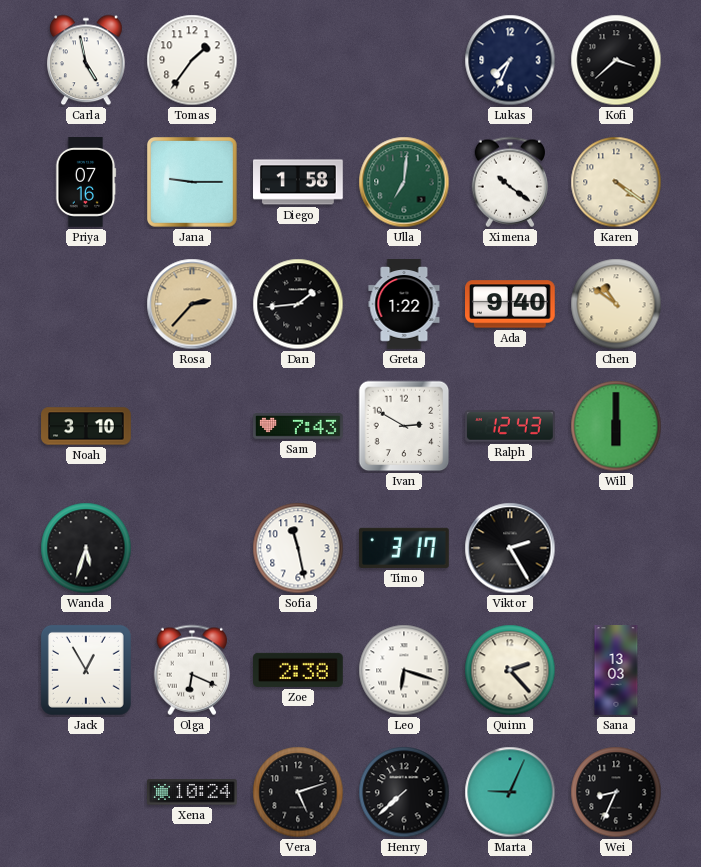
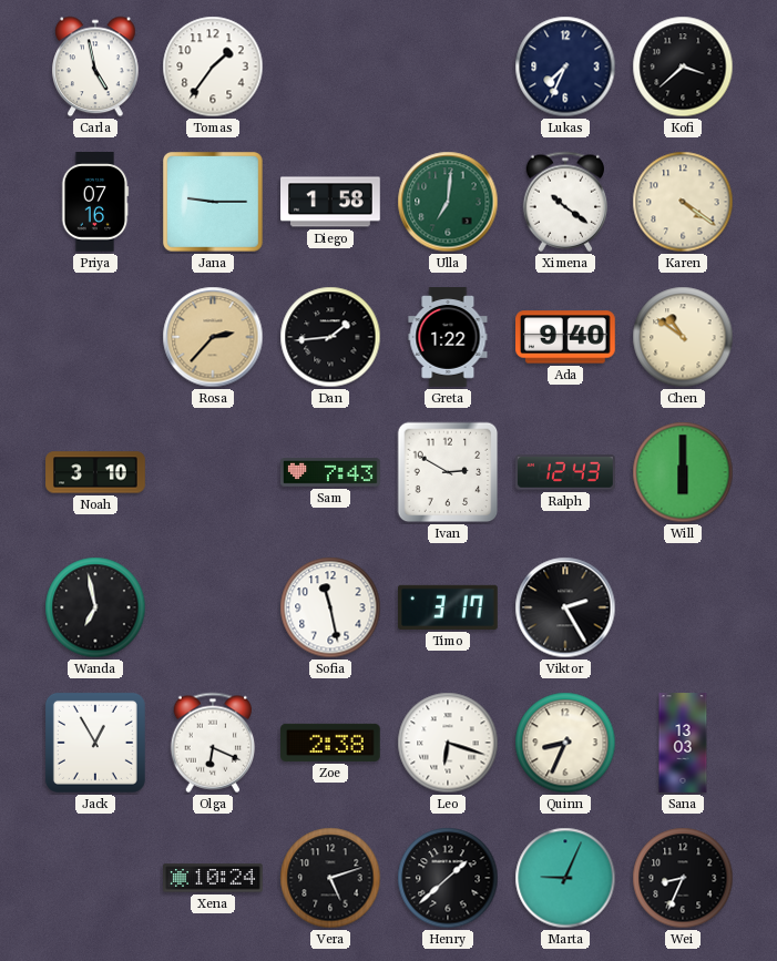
Wanda: 5:33 -> 6:58 (95, 607)
Quinn: 2:23 -> 8:34 (565, 743)
Henry: 7:38 -> 1:38 (448, 878)
